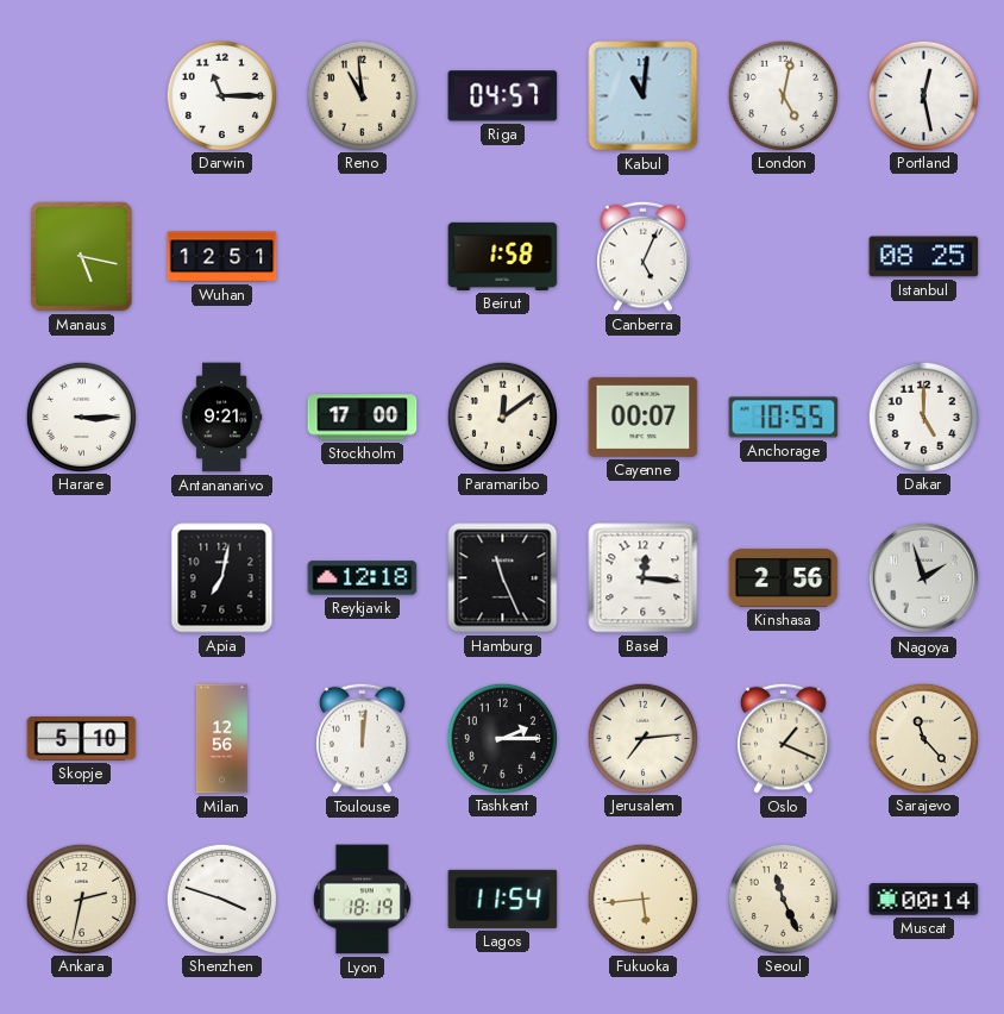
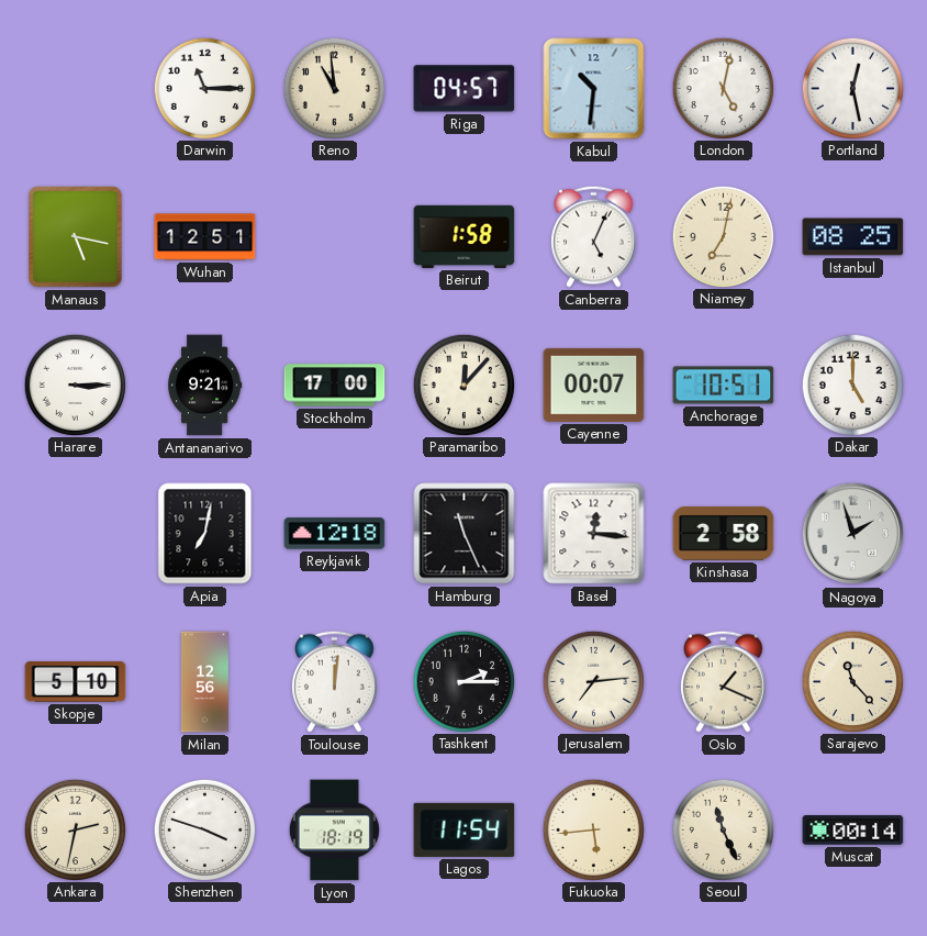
Kabul: 11:01 -> 10:31 (594, 89)
Niamey: none -> 7:02 (723, 236)
Paramaribo: 12:09 -> 12:07 (463, 385)
Anchorage: 10:55 -> 10:51 (724, 386)
Kinshasa: 2:56 -> 2:58 (724, 533)
